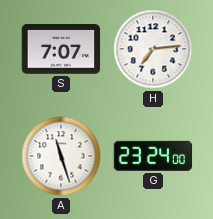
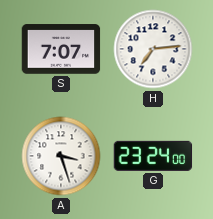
A: 11:27 -> 3:27 (61, 156)
